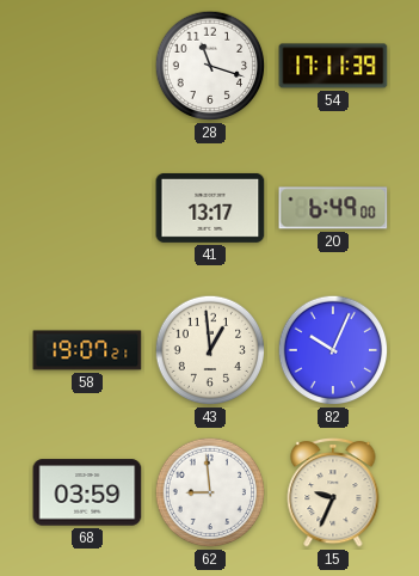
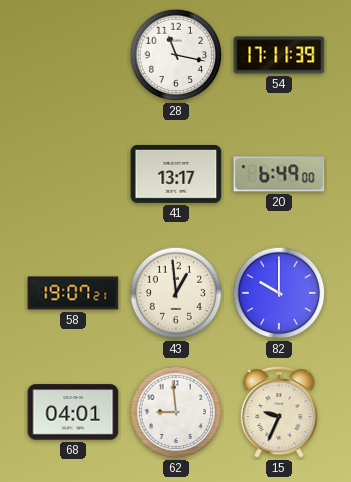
28: 11:18 -> 11:17 (176, 55)
82: 10:04 -> 10:00 (279, 293)
68: 03:59 -> 04:01 (73, 412)
